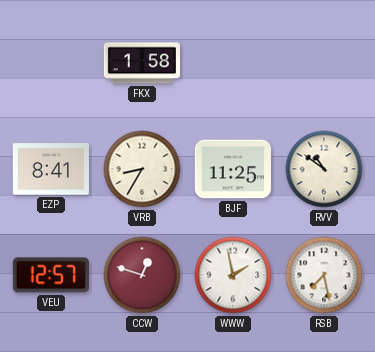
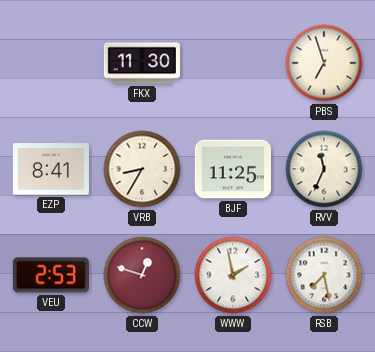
FKX: 1:58 -> 11:30 (142, 63)
PBS: none -> 6:57 (324, 63)
RVV: 10:51 -> 11:34 (324, 169)
VEU: 12:57 -> 2:53 (51, 275)
